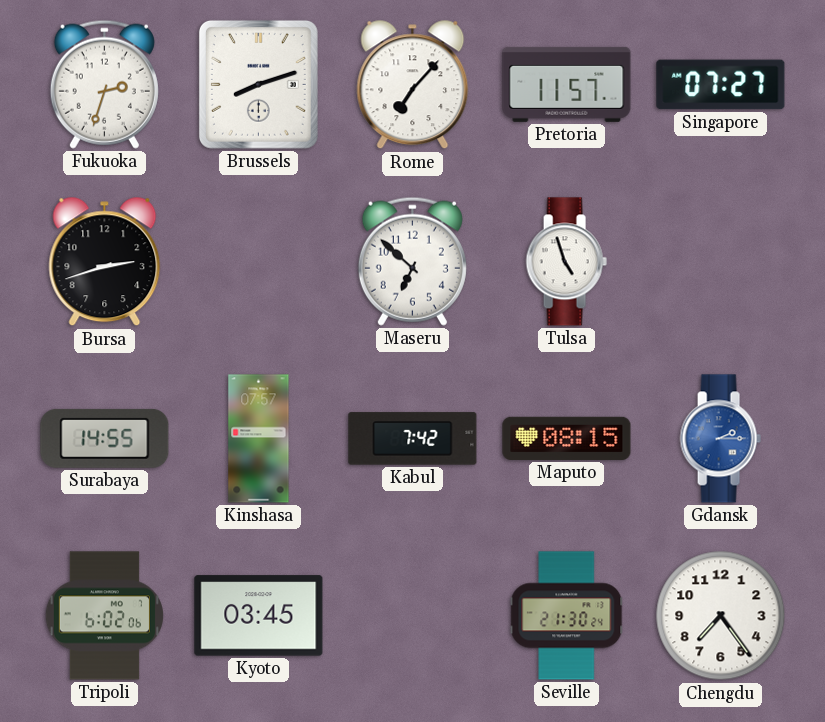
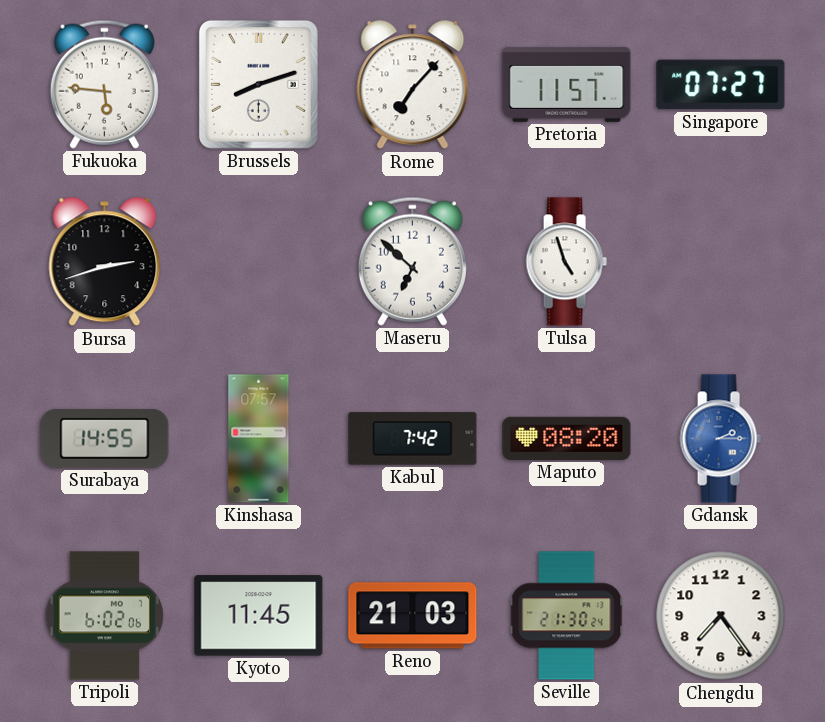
Fukuoka: 2:33 -> 5:46 (104, 84)
Maputo: 08:15 -> 08:20 (567, 438)
Kyoto: 03:45 -> 11:45 (259, 616)
Reno: none -> 21:03 (413, 616)
